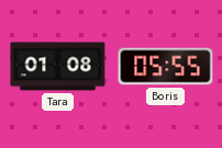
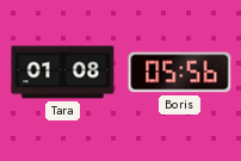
Boris: 05:55 -> 05:56 (180, 73)
